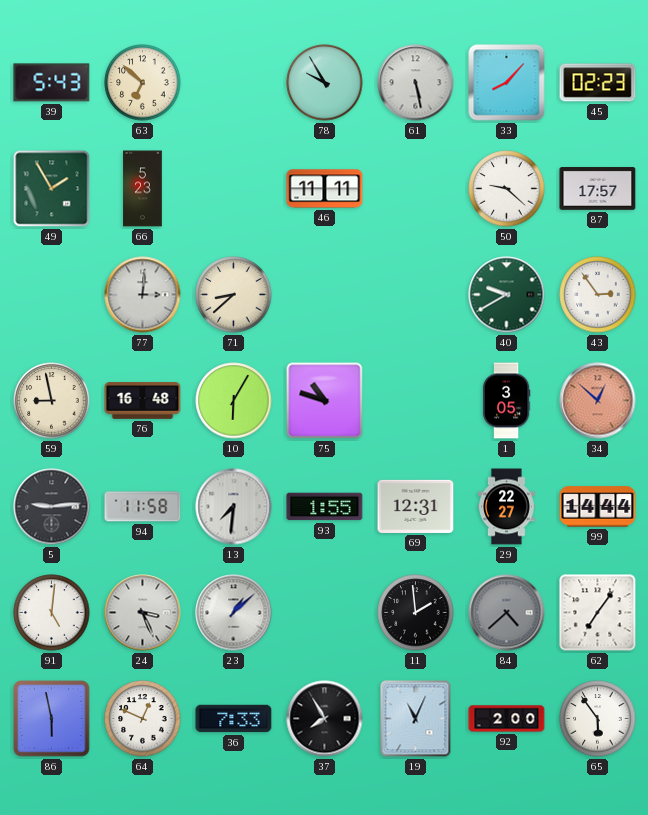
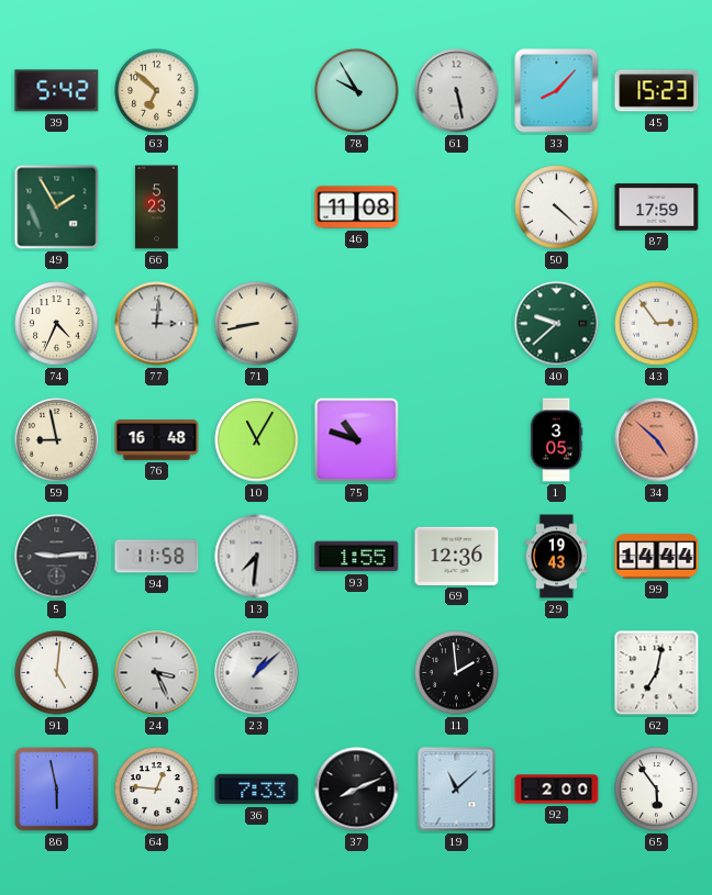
39: 5:43 -> 5:42 (57, 91)
45: 02:23 -> 15:23 (657, 91)
46: 11:11 -> 11:08 (357, 208)
50: 9:22 -> 4:22 (557, 208)
87: 17:57 -> 17:59 (657, 208)
74: none -> 4:34 (57, 324)
71: 8:38 -> 8:43 (257, 324)
40: 9:40 -> 9:38 (557, 324)
10: 6:05 -> 11:05 (257, 440)
34: 12:52 -> 4:52 (657, 440)
69: 12:31 -> 12:36 (457, 556)
29: 22:27 -> 19:43 (557, 557)
84: 4:38 -> none (507, 613)
62: 7:06 -> 7:02 (657, 673)
64: 12:49 -> 12:46 (157, 790)
37: 7:55 -> 8:11 (357, 790)
19: 11:04 -> 11:08 (457, 790)
